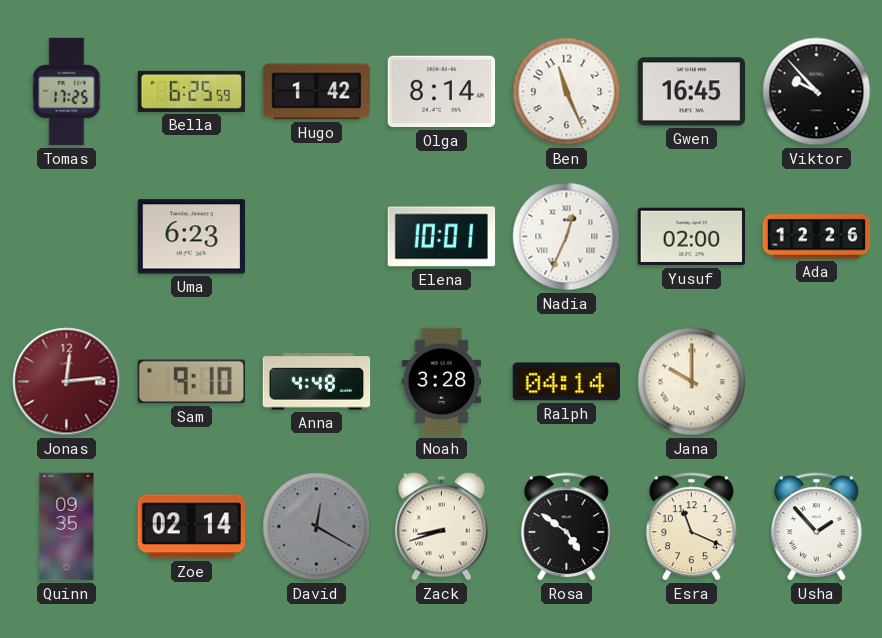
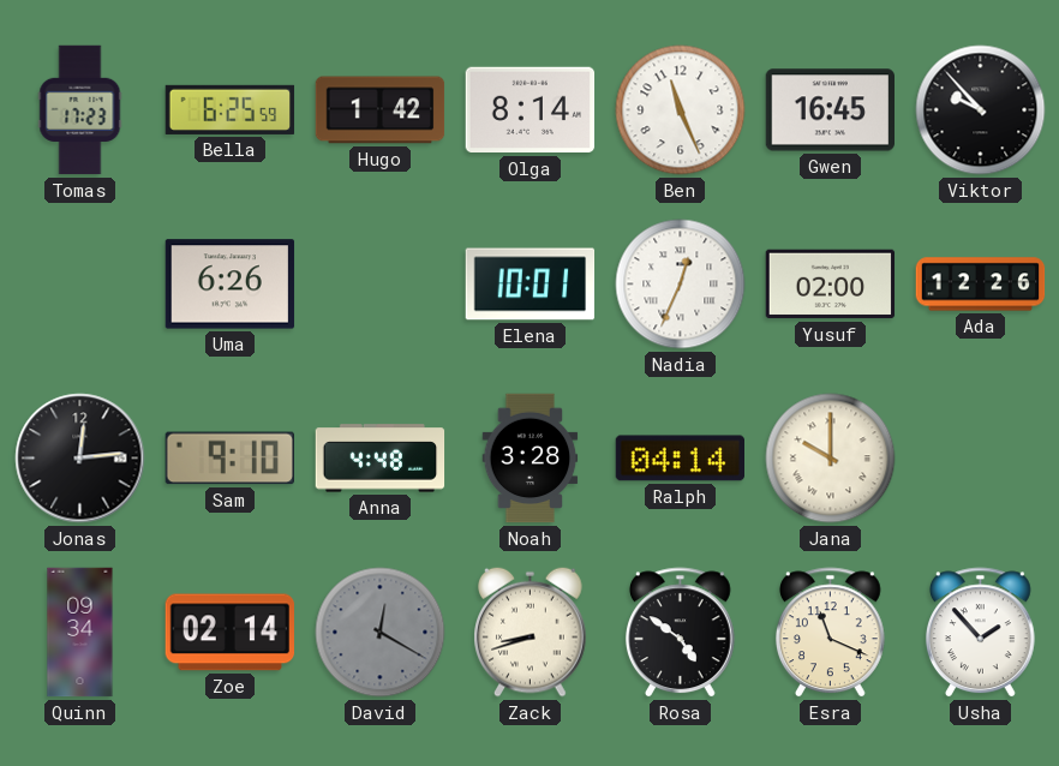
Tomas: 17:25 -> 17:23 (80, 110)
Uma: 6:23 -> 6:26 (231, 285)
Jonas dial: burgundy -> black (80, 459)
Quinn: 09:35 -> 09:34 (80, 633)
